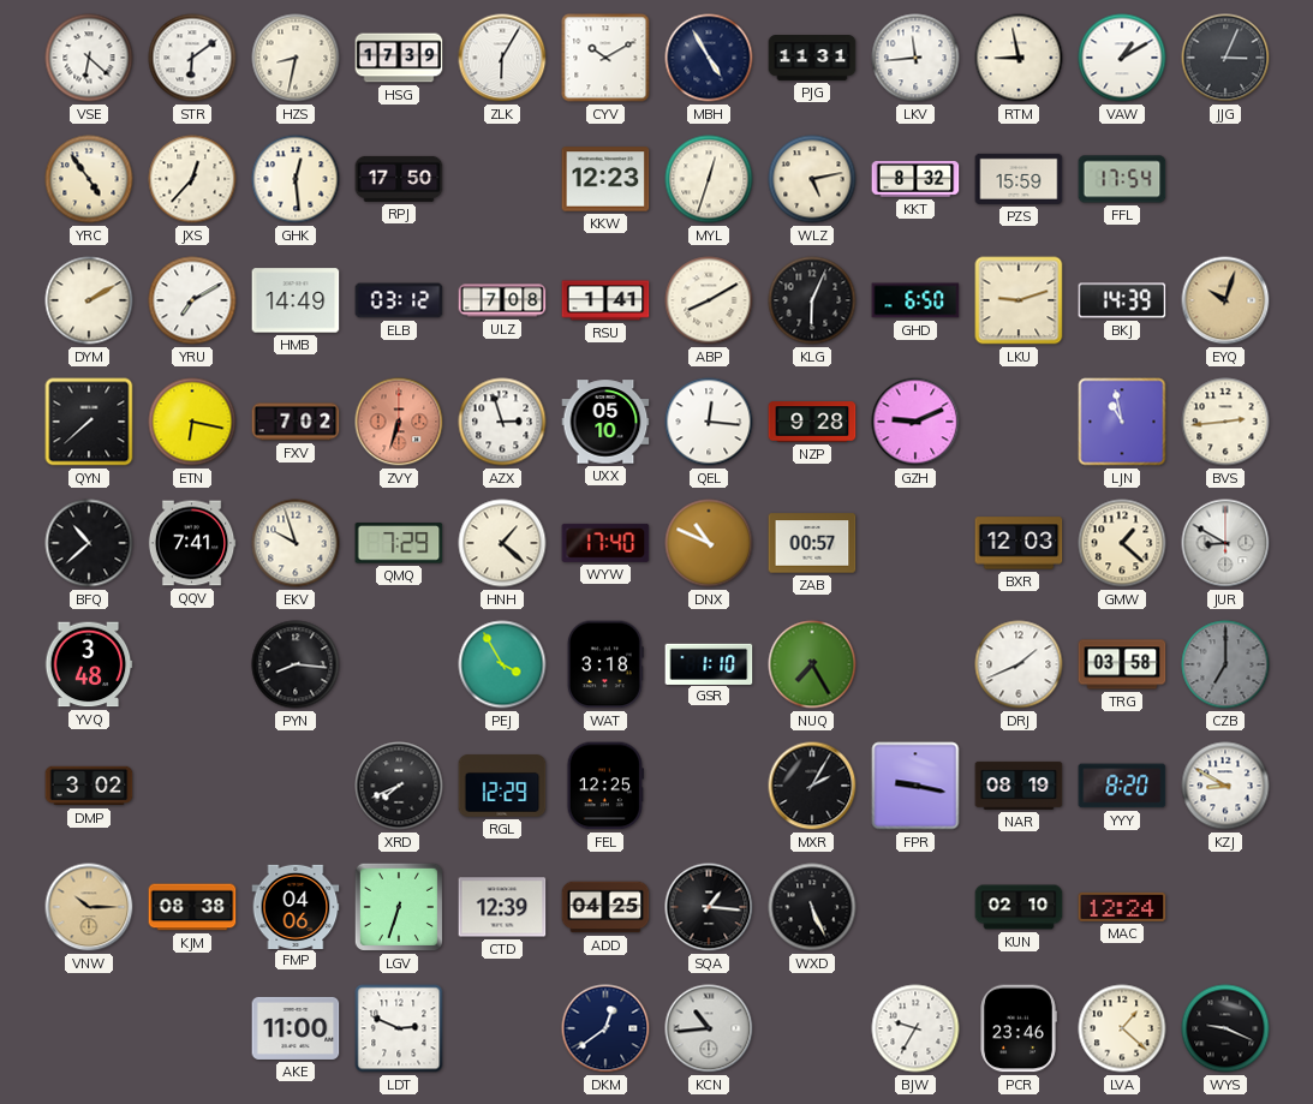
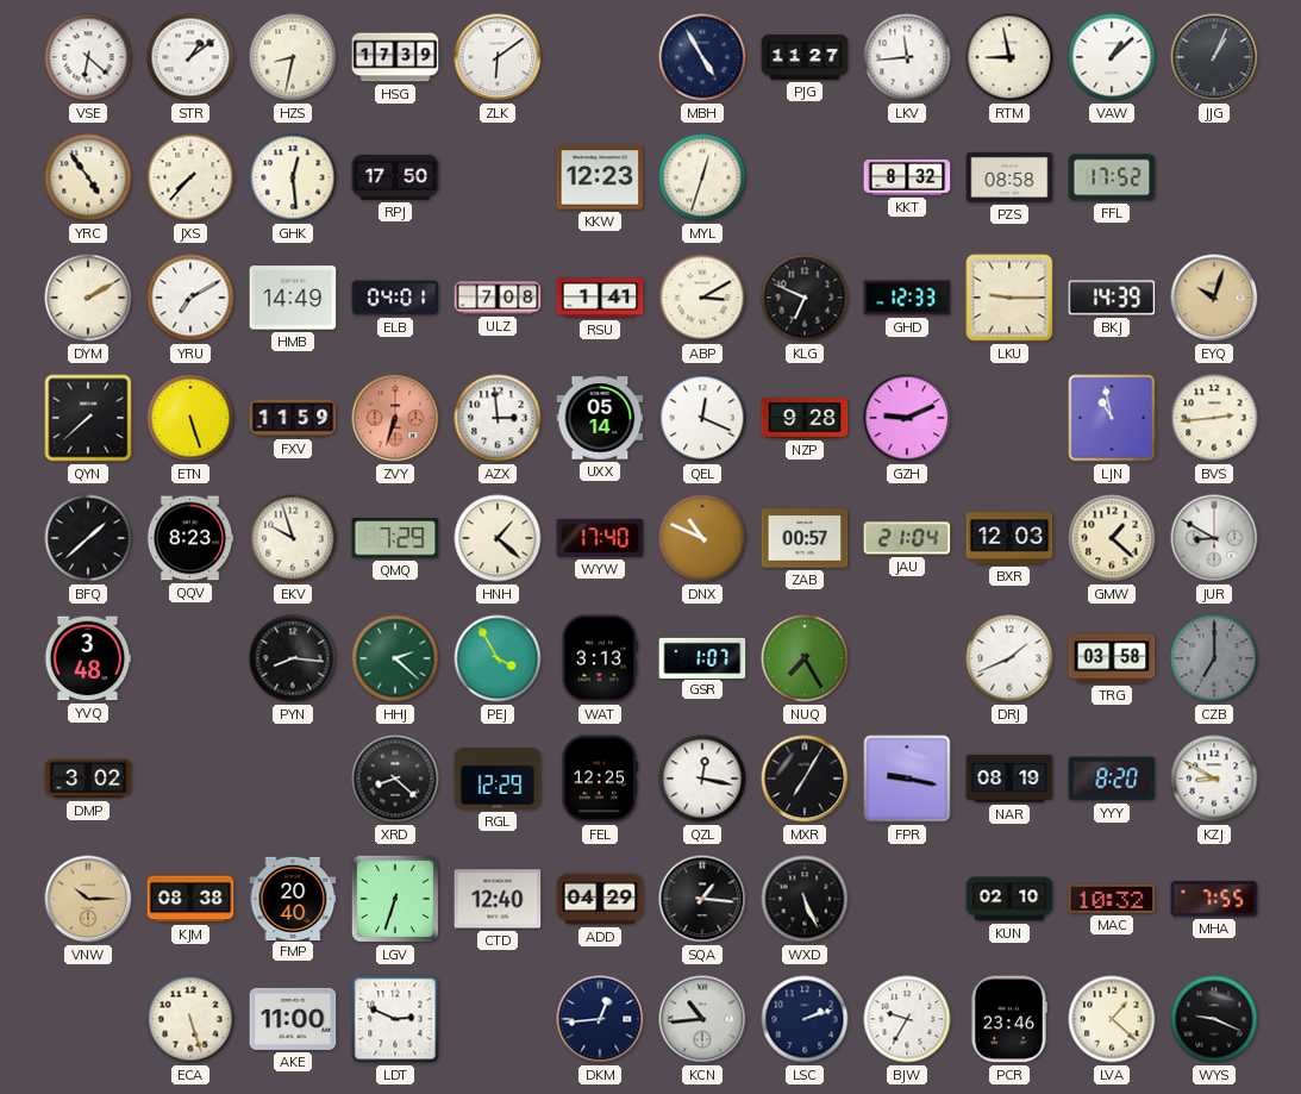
STR: 6:09 -> 1:09 (190, 57)
ZLK: 6:05 -> 6:09 (498, 57)
CYV: 10:10 -> none (605, 58)
PJG: 11:31 -> 11:27 (805, 57)
VAW: 1:10 -> 1:08 (1112, 57)
JJG: 3:04 -> 1:04 (1214, 57)
JXS: 12:37 -> 7:37 (190, 177)
WLZ: 5:13 -> none (812, 179)
PZS: 15:59 -> 08:58 (1009, 177)
FFL: 17:54 -> 17:52 (1112, 177)
ELB: 03:12 -> 04:01 (395, 298)
ABP: 8:10 -> 3:10 (702, 298)
KLG: 6:04 -> 6:49 (805, 298)
GHD: 6:50 -> 12:33 (907, 298)
LKU: 9:12 -> 9:15 (1009, 298)
ETN: 6:17 -> 5:27 (190, 418)
FXV: 7:02 -> 11:59 (293, 418)
AZX: 2:57 -> 2:59 (498, 418)
UXX: 05:10 -> 05:14 (600, 418)
QEL: 12:16 -> 12:19 (702, 418)
BFQ: 10:38 -> 1:38 (88, 538)
QQV: 7:41 -> 8:23 (190, 538)
JAU: none -> 21:04 (907, 538)
HHJ: none -> 2:22 (395, 658)
WAT: 3:18 -> 3:13 (600, 658)
GSR: 1:10 -> 1:07 (702, 657)
XRD: 7:41 -> 8:22 (395, 779)
QZL: none -> 12:17 (702, 779)
MXR: 2:05 -> 7:05 (805, 779)
FMP: 04:06 -> 20:40 (293, 898)
CTD: 12:39 -> 12:40 (498, 899)
ADD: 04:25 -> 04:29 (600, 899)
MAC: 12:24 -> 10:32 (1112, 899)
MHA: none -> 7:55 (1214, 899)
ECA: none -> 5:27 (190, 1019)
DKM: 12:39 -> 12:44 (600, 1019)
LSC: none -> 2:12 (805, 1019)
